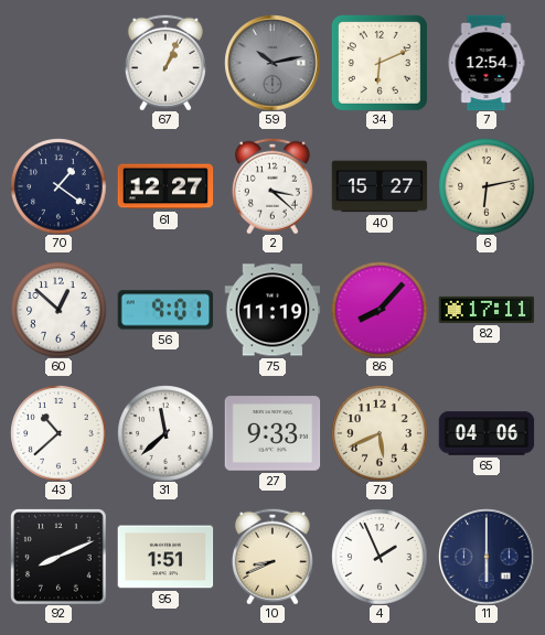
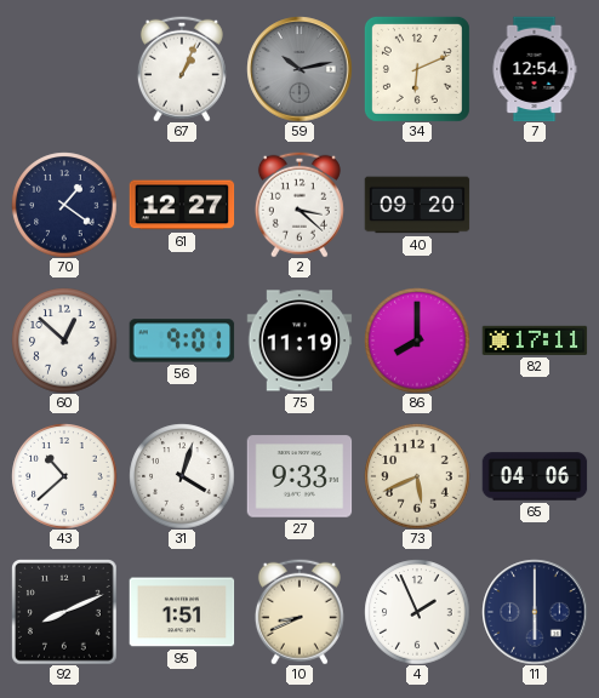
40: 15:27 -> 09:20 (417, 205)
6: 6:13 -> none (487, 186)
86: 8:07 -> 8:00 (417, 341)
31: 11:38 -> 4:03 (182, 476)
